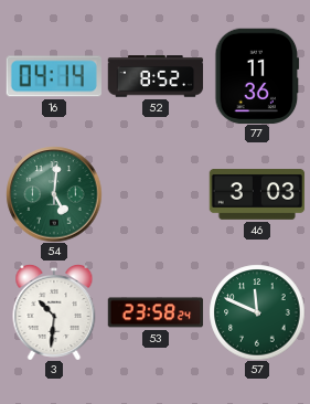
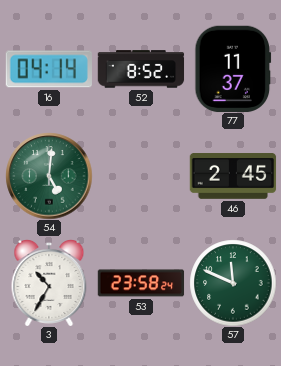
77: 11:36 -> 11:37 (233, 69)
46: 3:03 -> 2:45 (233, 177)
3: 10:31 -> 10:35 (49, 283)
